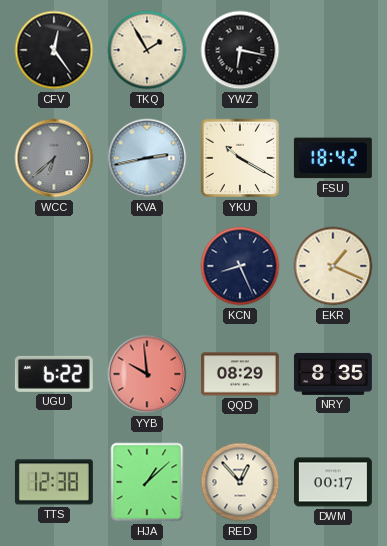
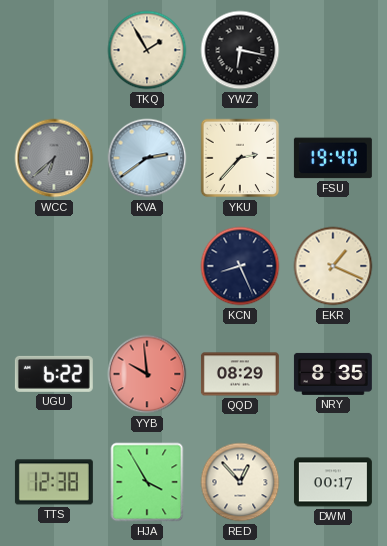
CFV: 12:24 -> none (54, 50)
KVA: 2:43 -> 2:39 (147, 158)
YKU: 10:20 -> 2:37 (240, 158)
FSU: 18:42 -> 19:40 (333, 158)
HJA: 1:08 -> 3:55 (147, 482)
